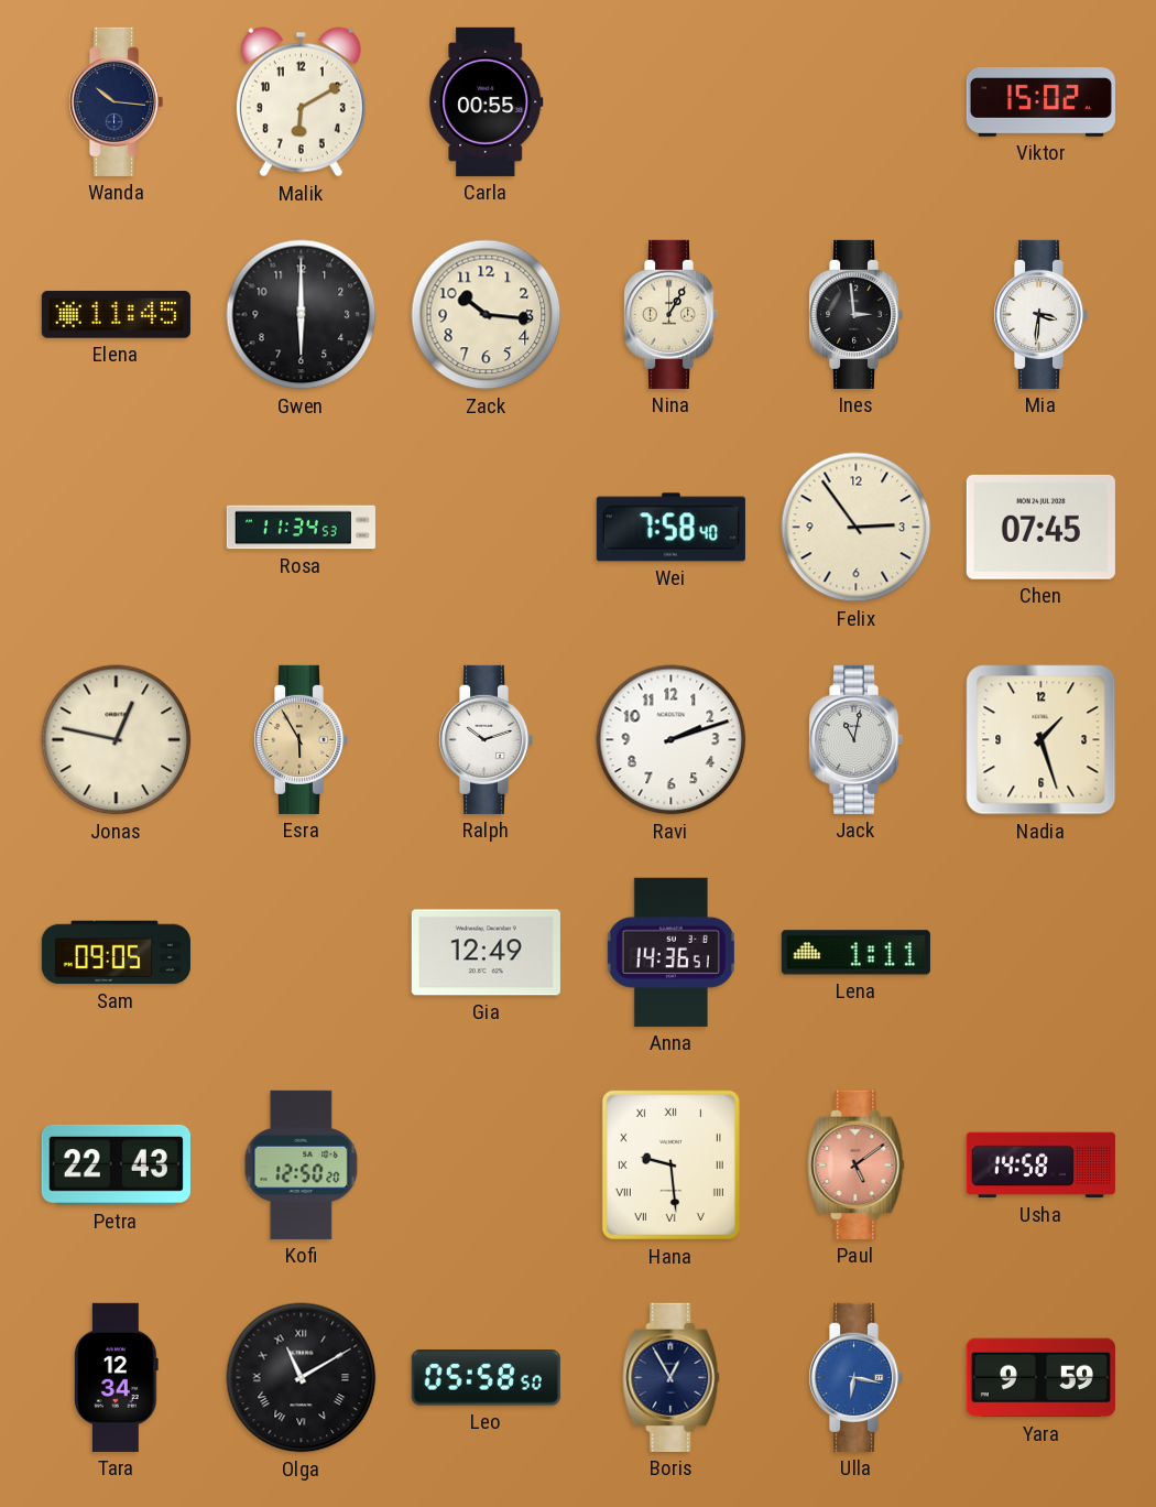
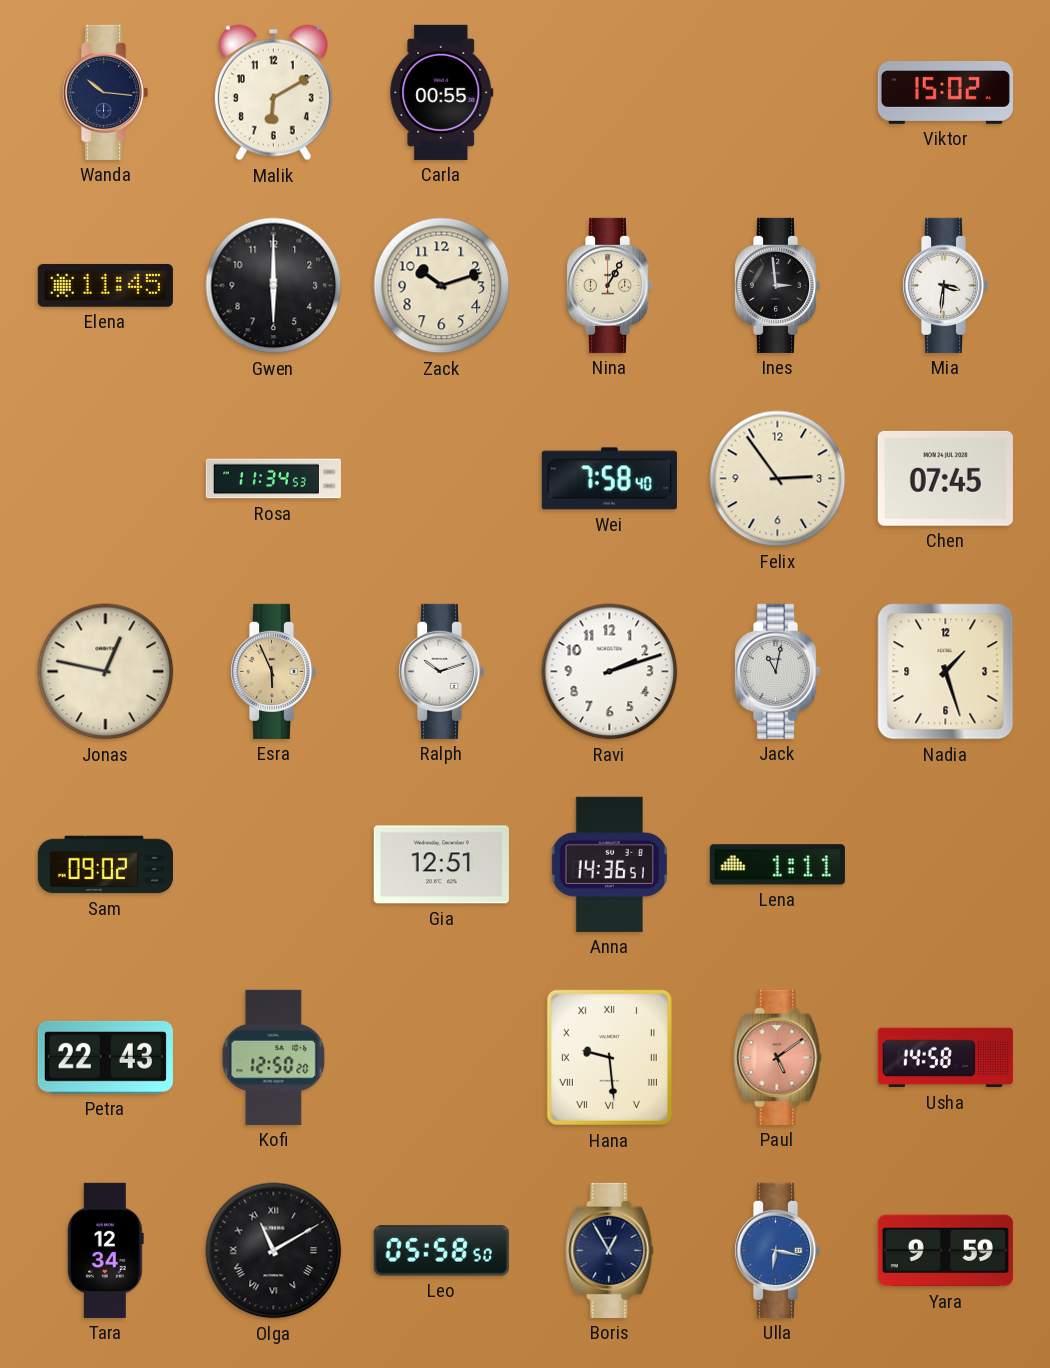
Zack: 10:16 -> 10:12 (442, 286)
Esra: 5:55 -> 5:56 (273, 671)
Sam: 09:05 -> 09:02 (105, 865)
Gia: 12:49 -> 12:51 (441, 865)
